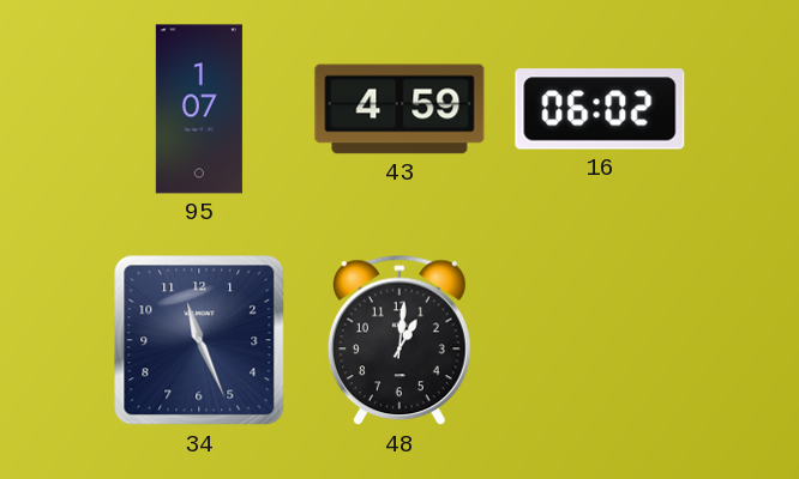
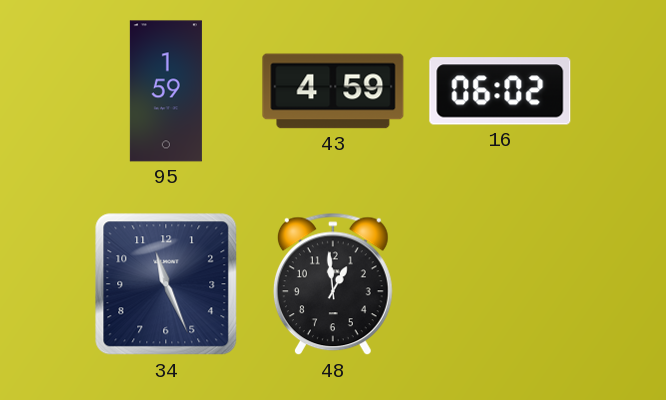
95: 1:07 -> 1:59 (166, 91)
48: 1:01 -> 12:59 (333, 284)
